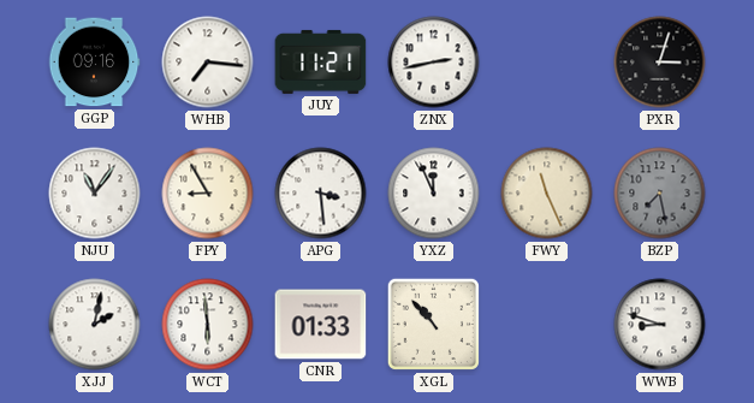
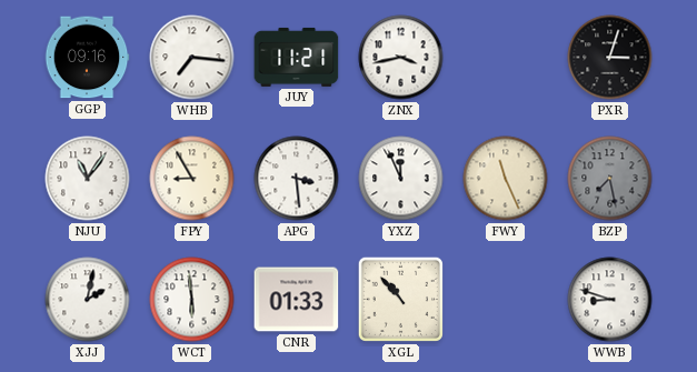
ZNX: 2:43 -> 3:43 (401, 58)
